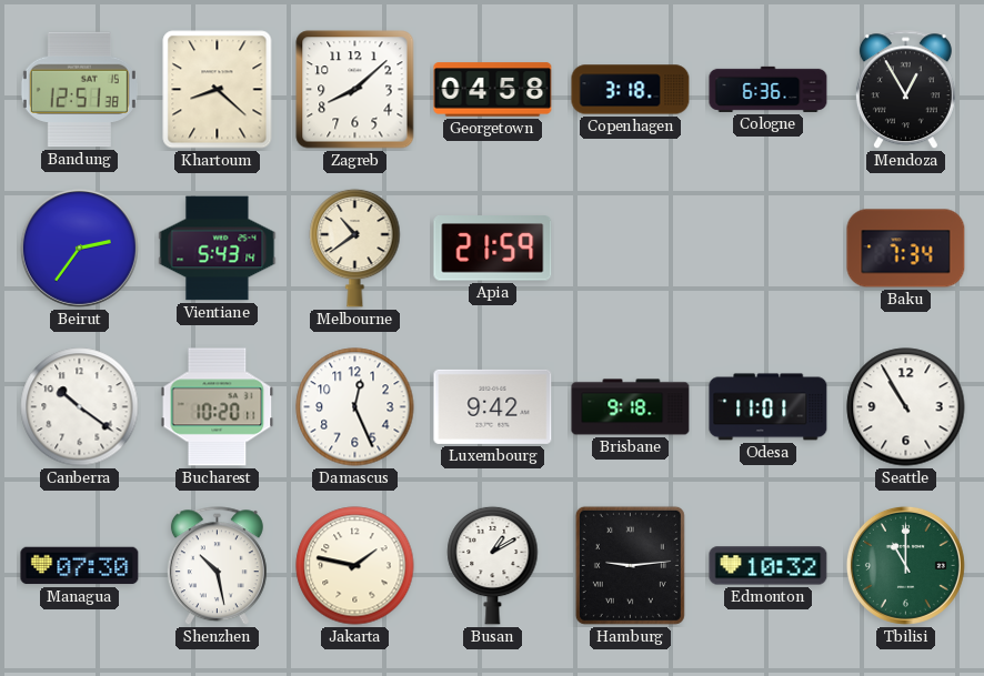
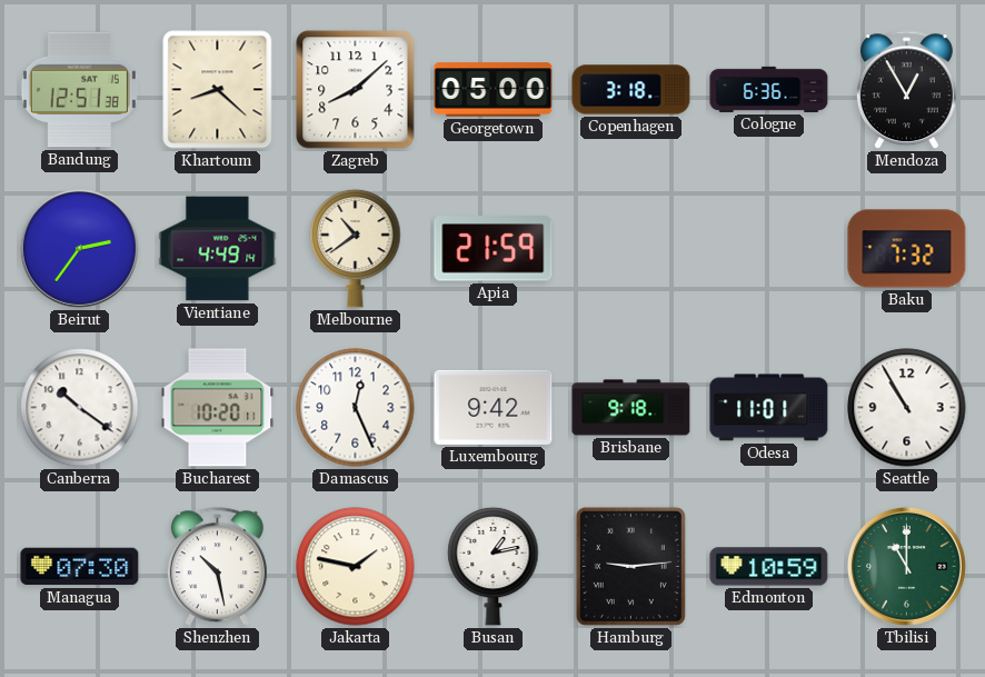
Georgetown: 04:58 -> 05:00 (494, 90)
Vientiane: 5:43 -> 4:49 (218, 249)
Baku: 7:34 -> 7:32 (907, 249)
Busan: 1:10 -> 1:13 (494, 566)
Edmonton: 10:32 -> 10:59 (769, 567)
